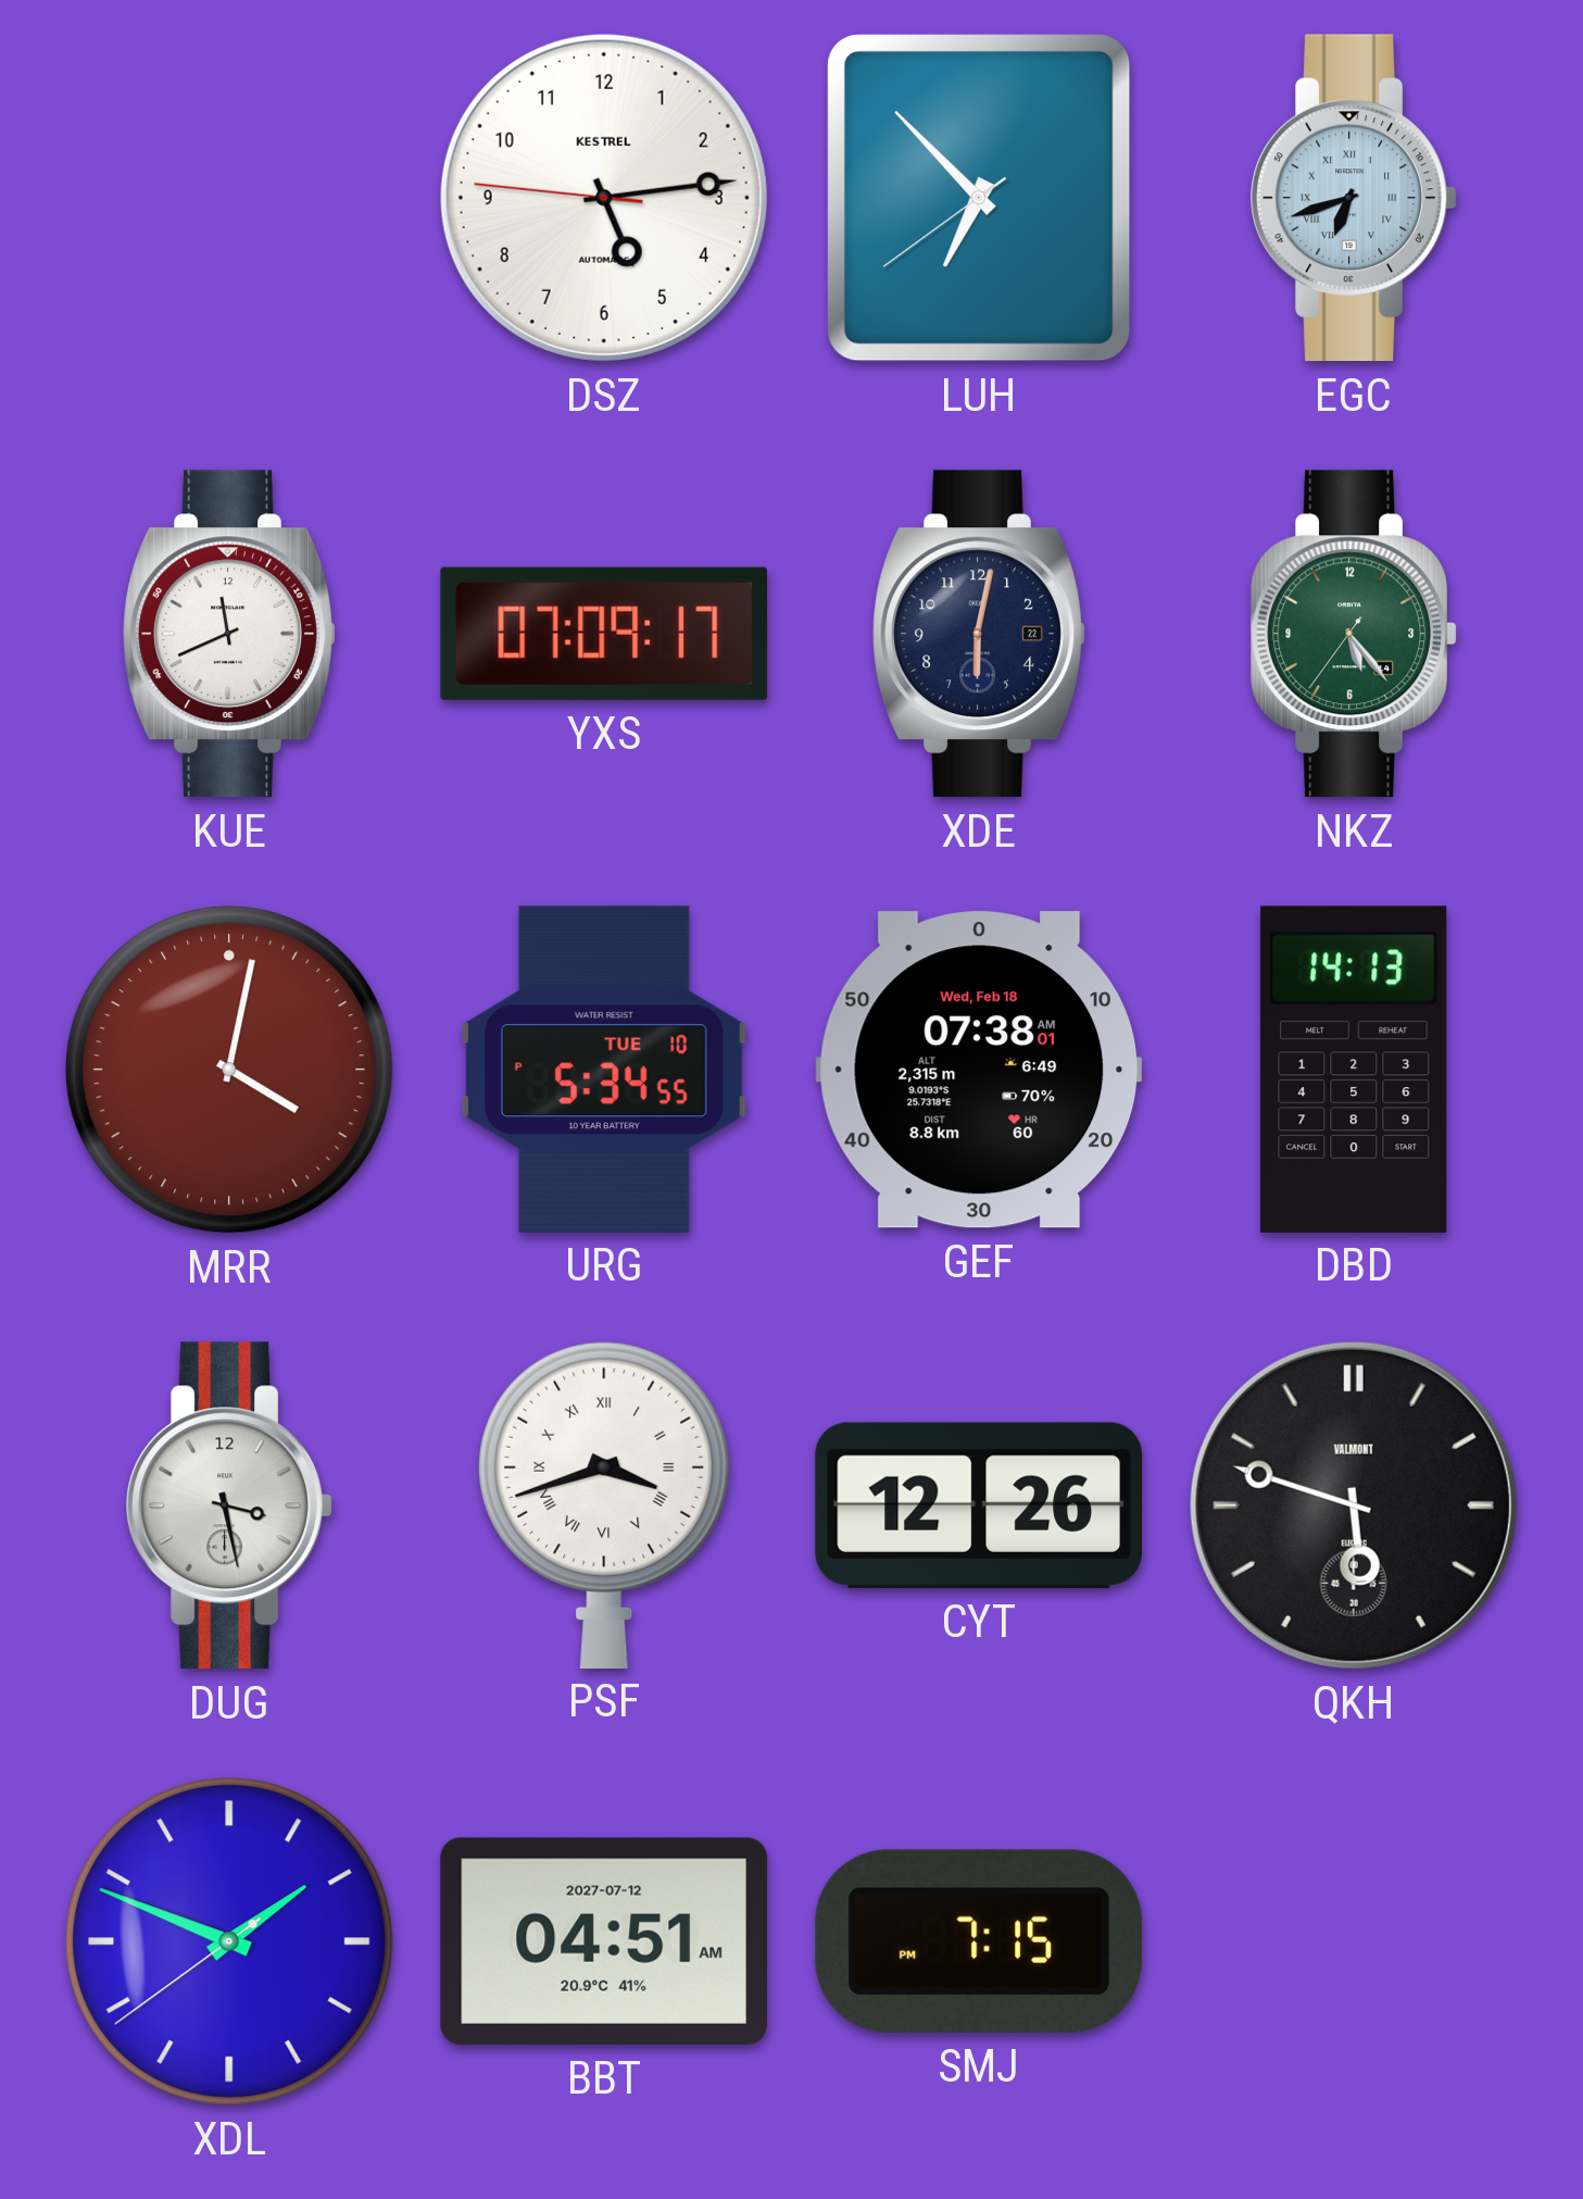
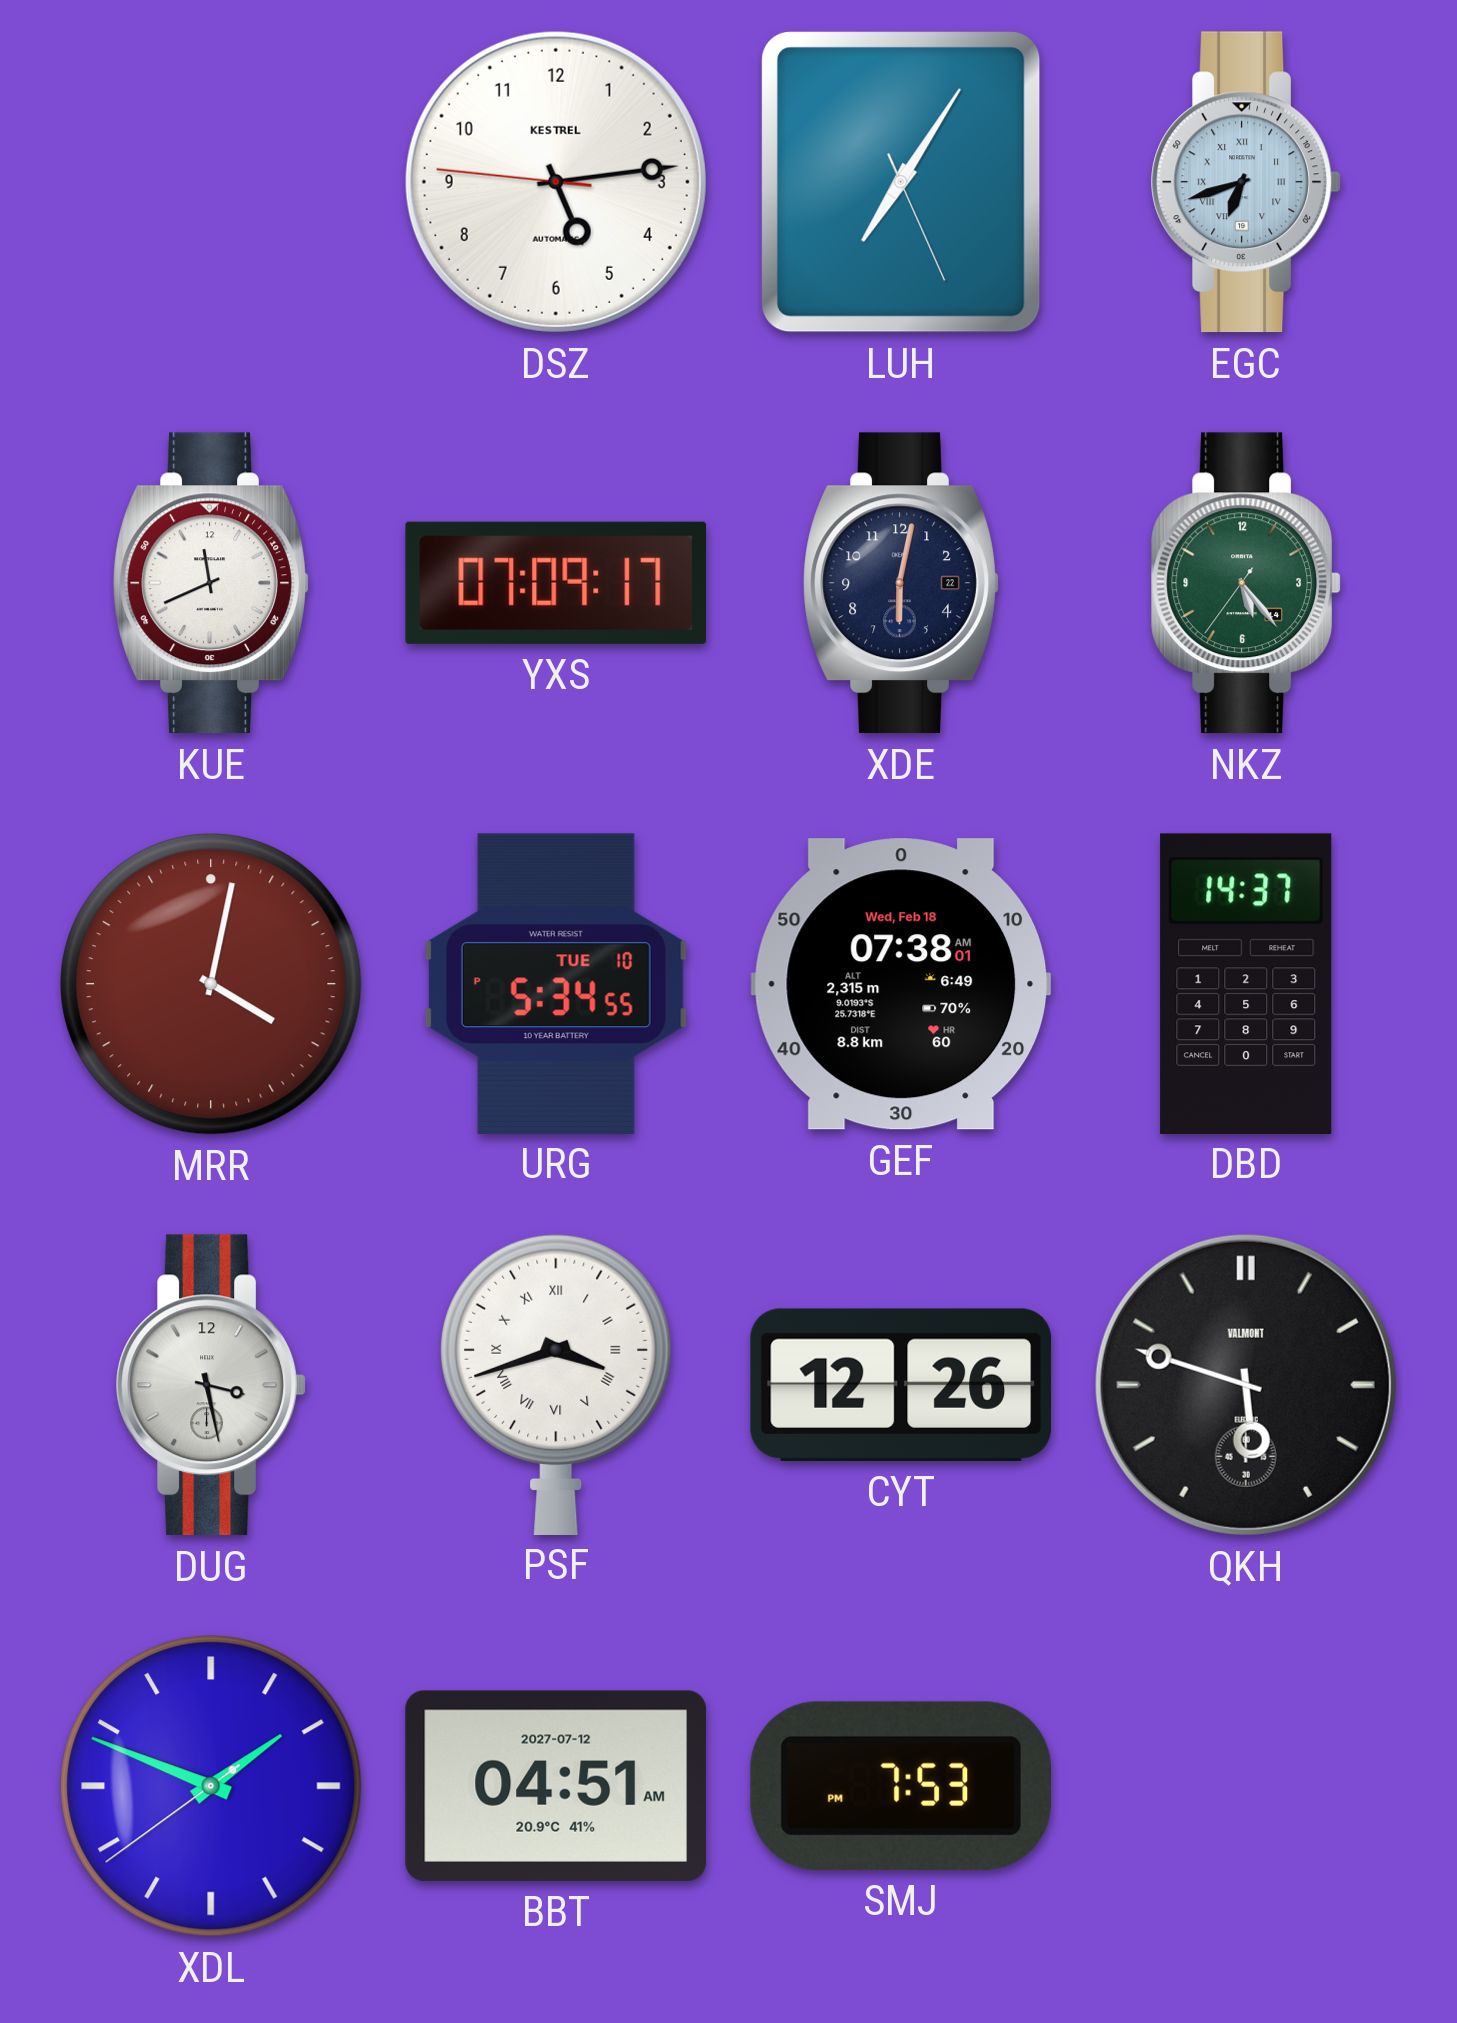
LUH: 6:52 -> 7:05 (901, 182)
DBD: 14:13 -> 14:37 (1246, 983)
SMJ: 7:15 -> 7:53 (901, 1786)
